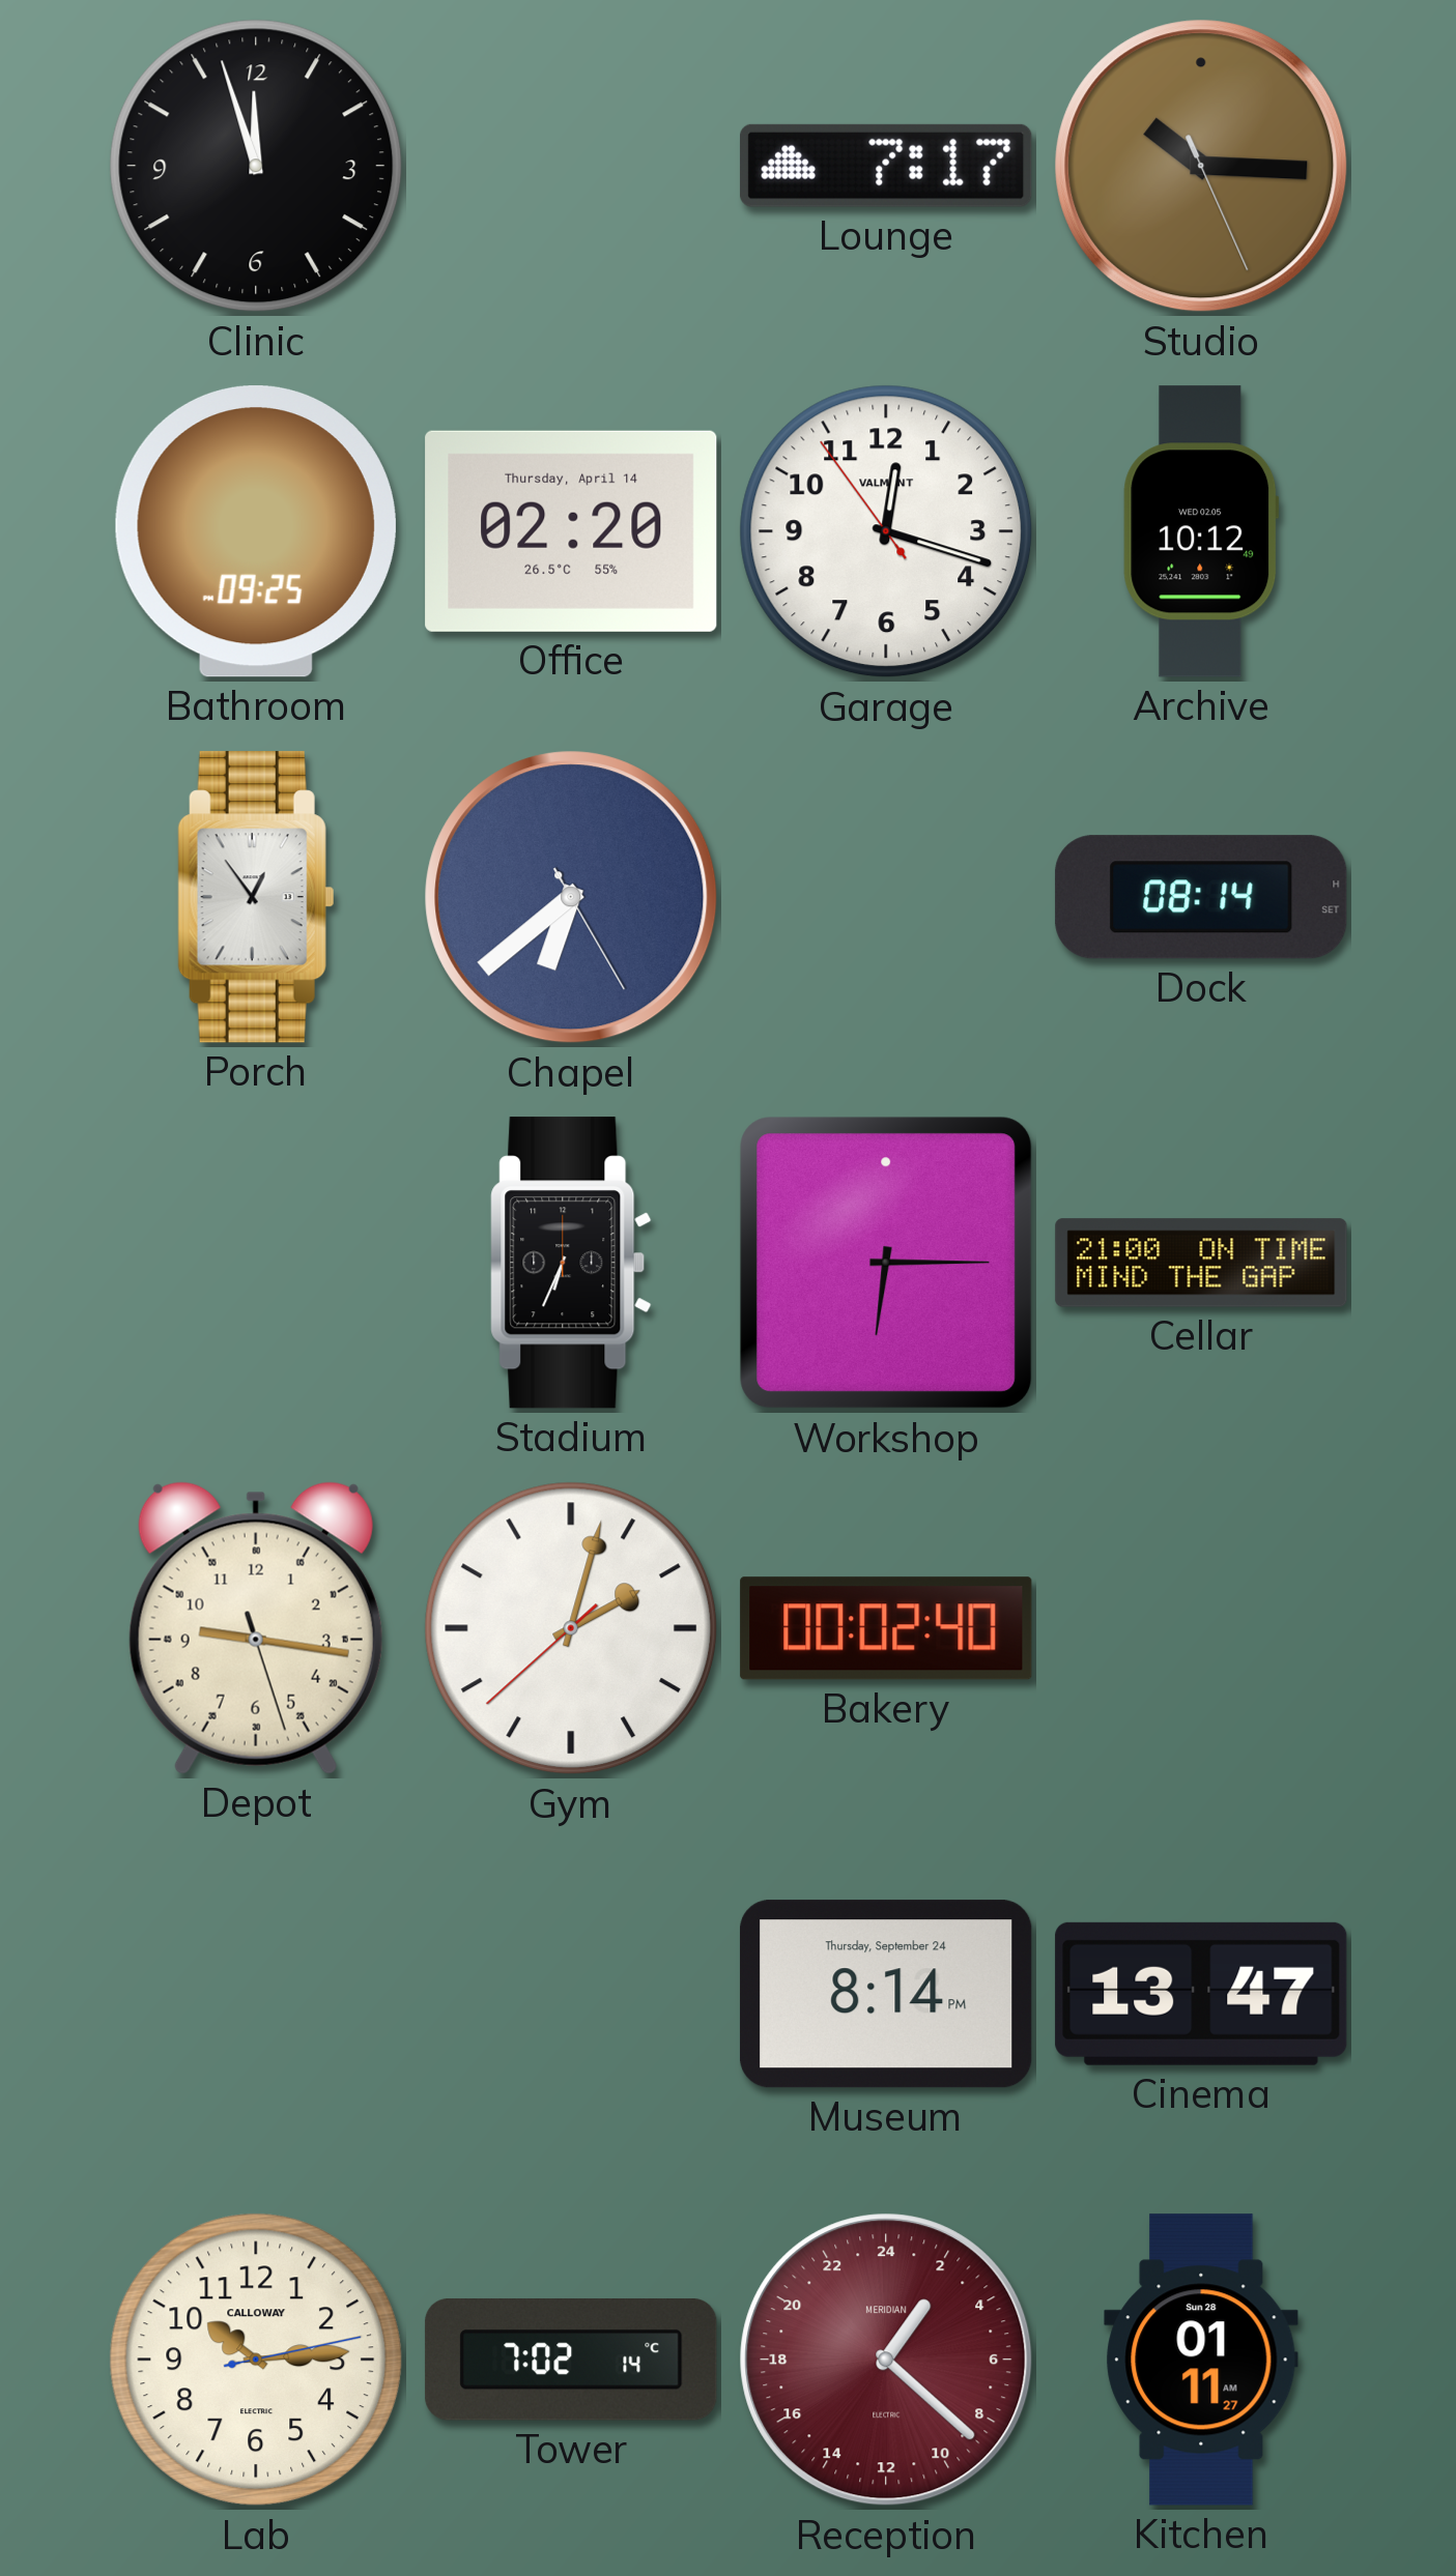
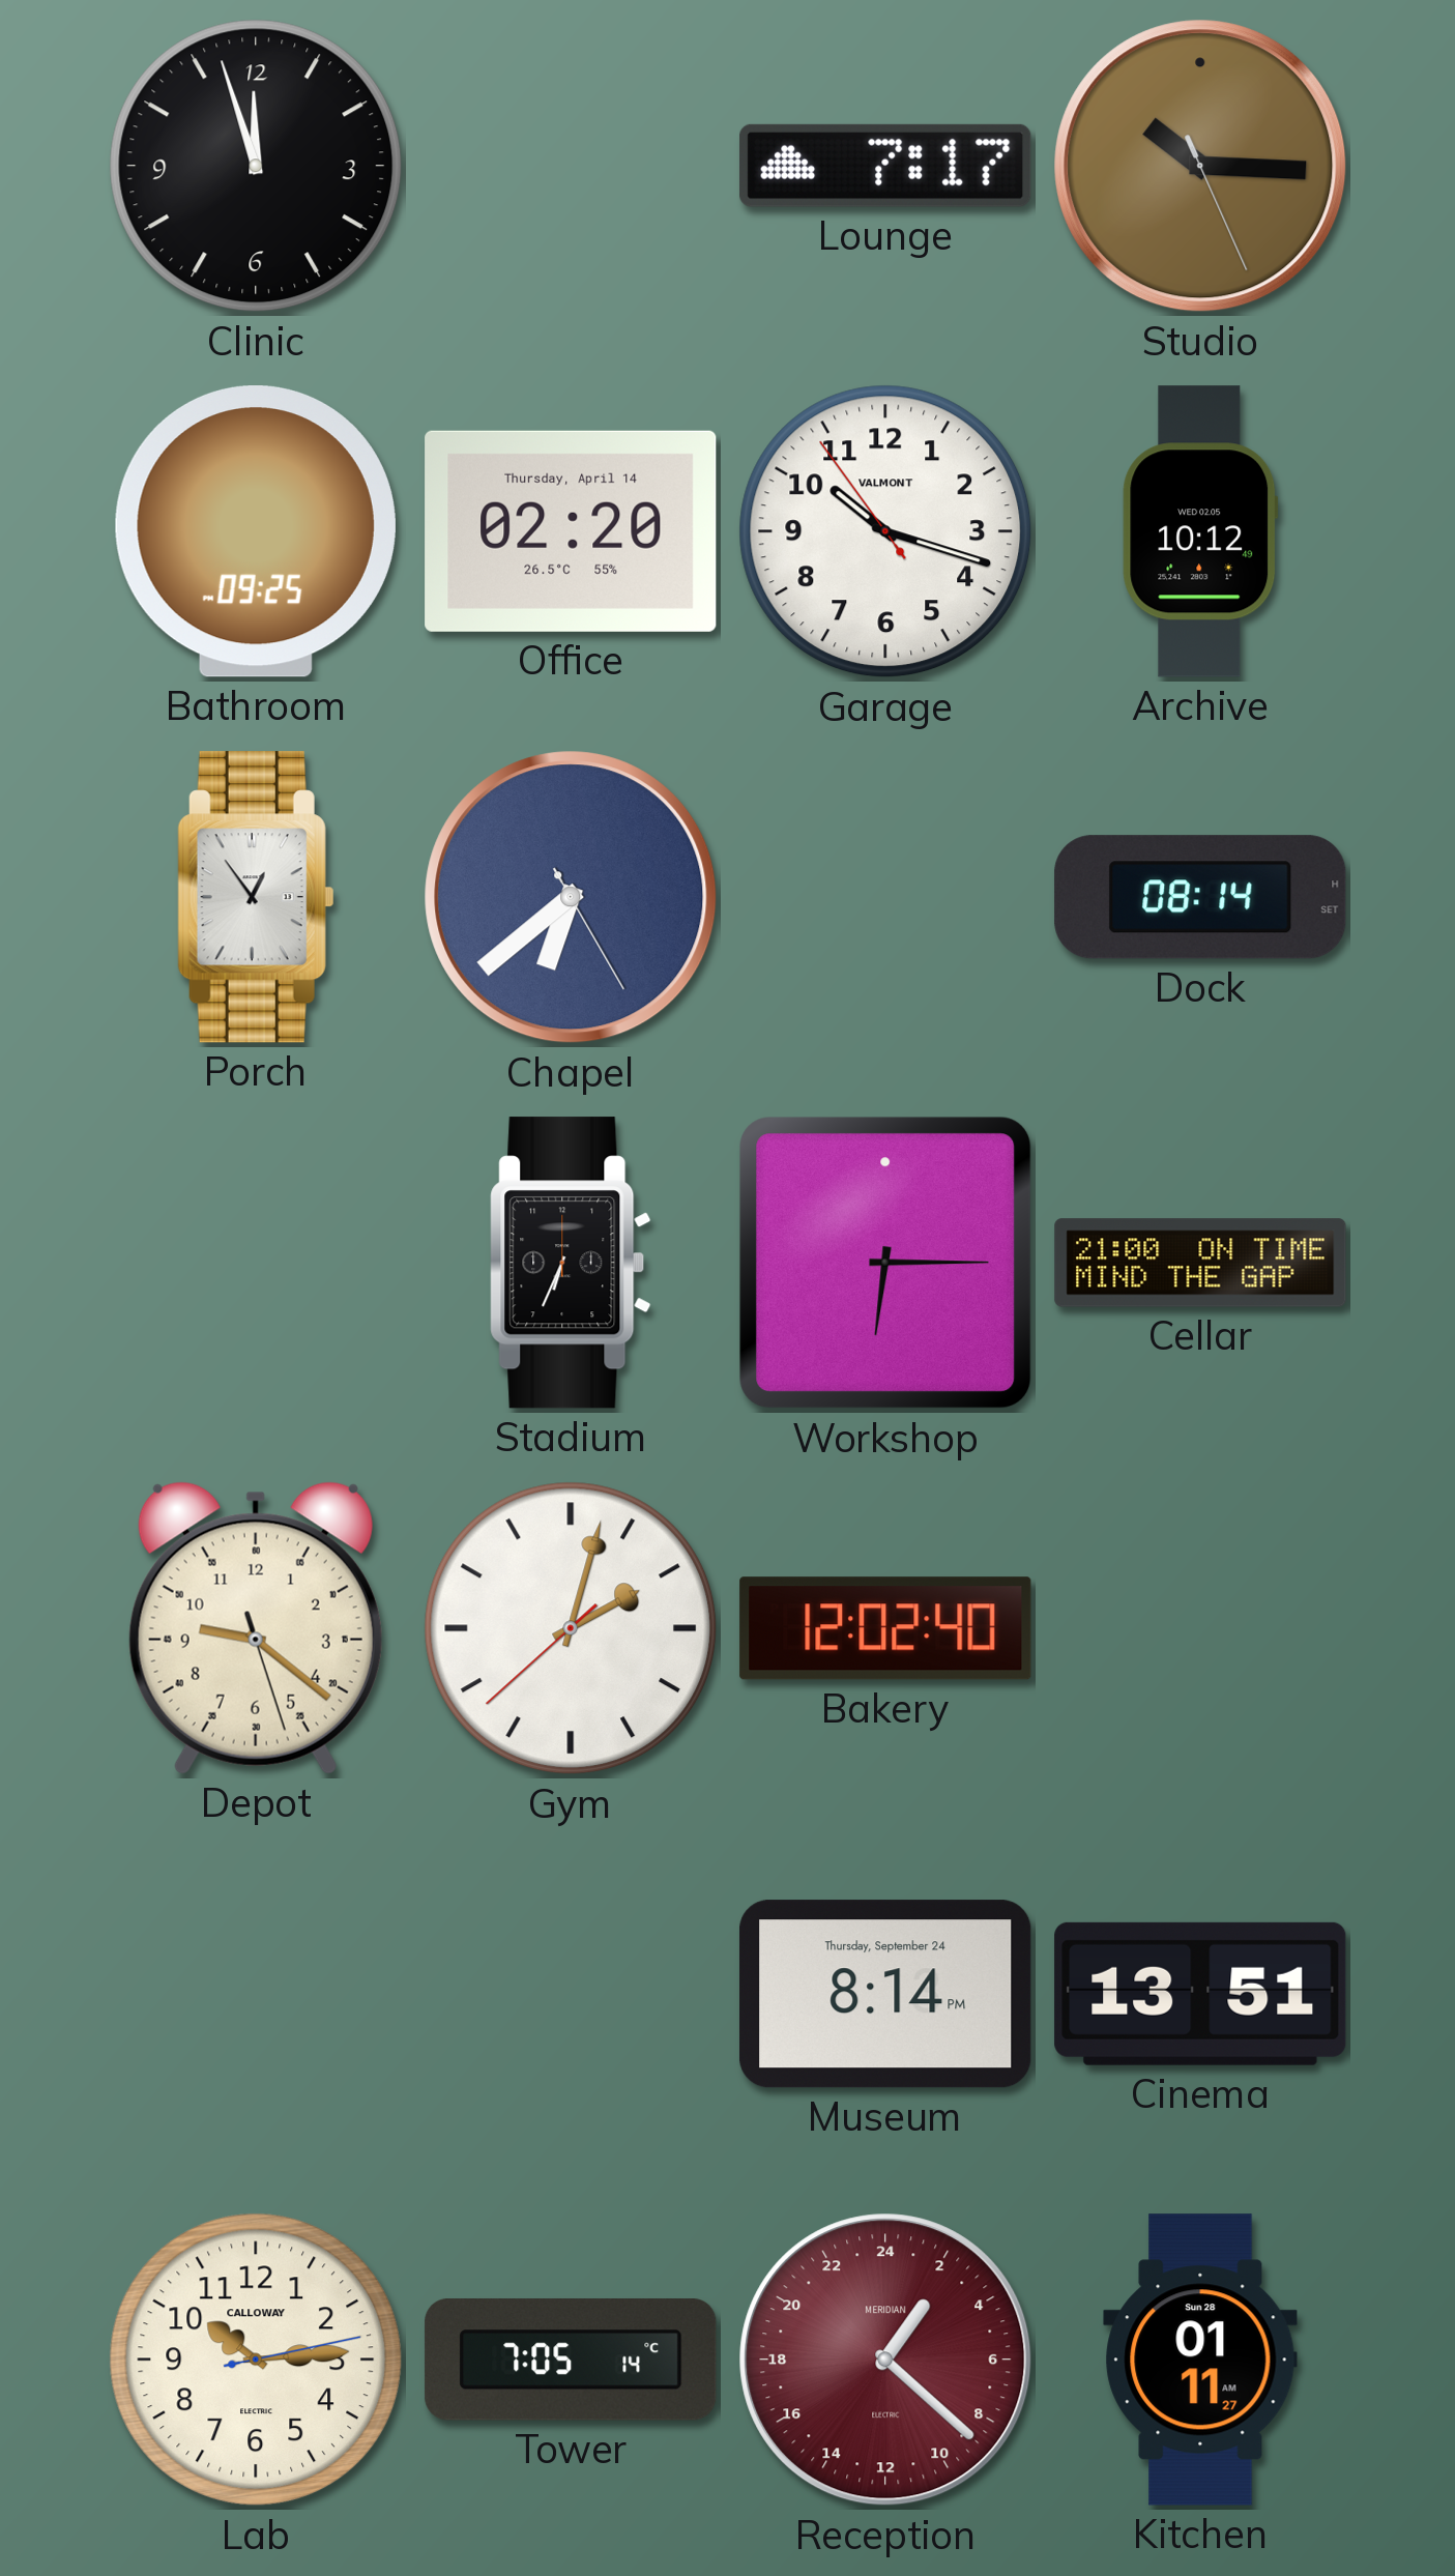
Garage: 12:17 -> 10:17 (885, 531)
Depot: 9:16 -> 9:21 (256, 1628)
Bakery: 00:02 -> 12:02 (885, 1628)
Cinema: 13:47 -> 13:51 (1200, 1994)
Tower: 7:02 -> 7:05 (571, 2360)
